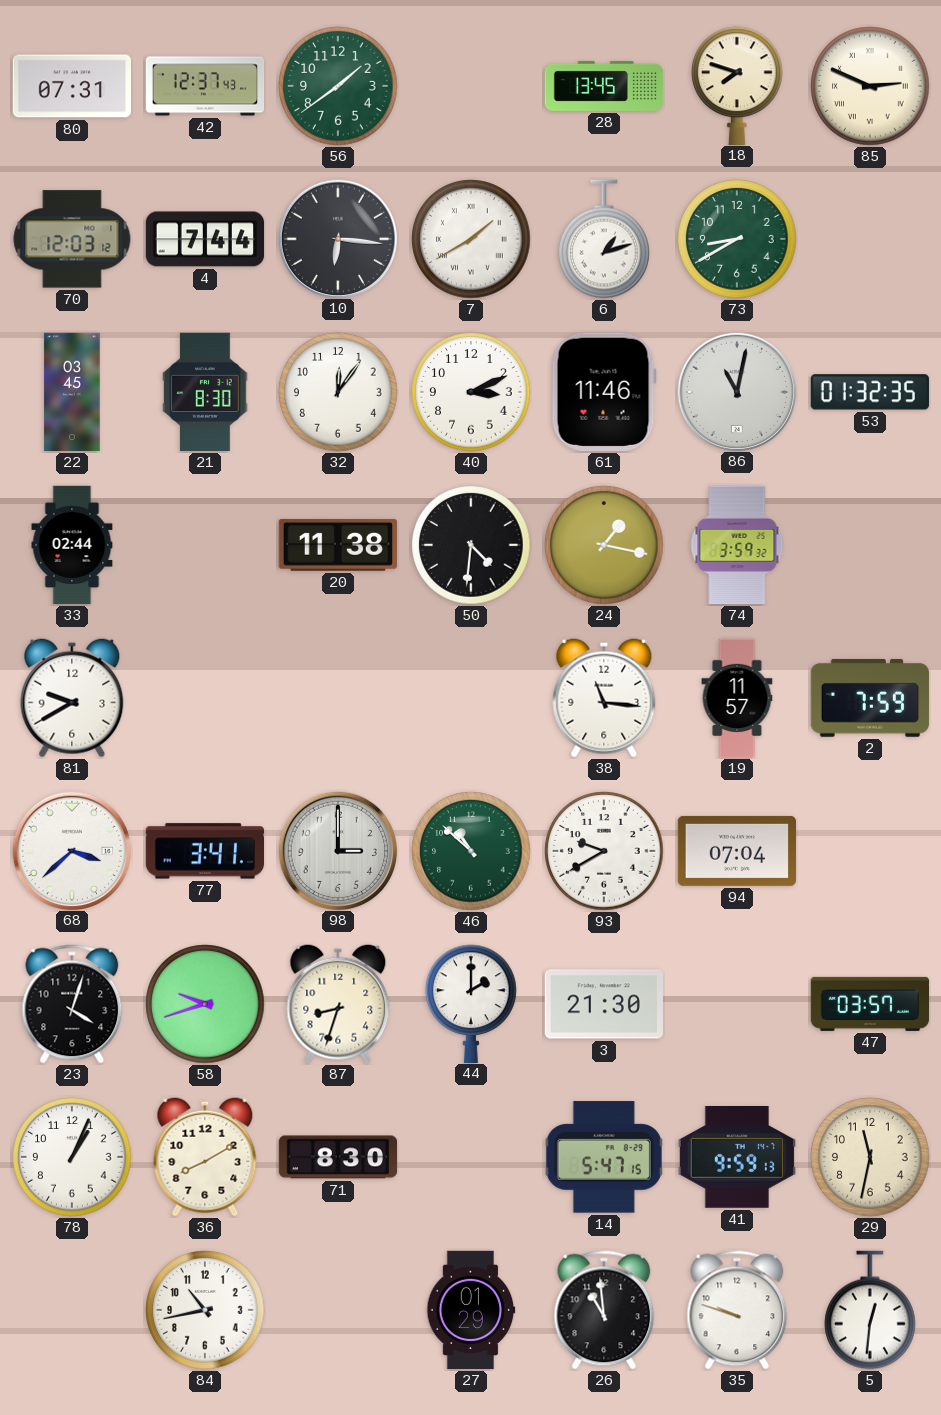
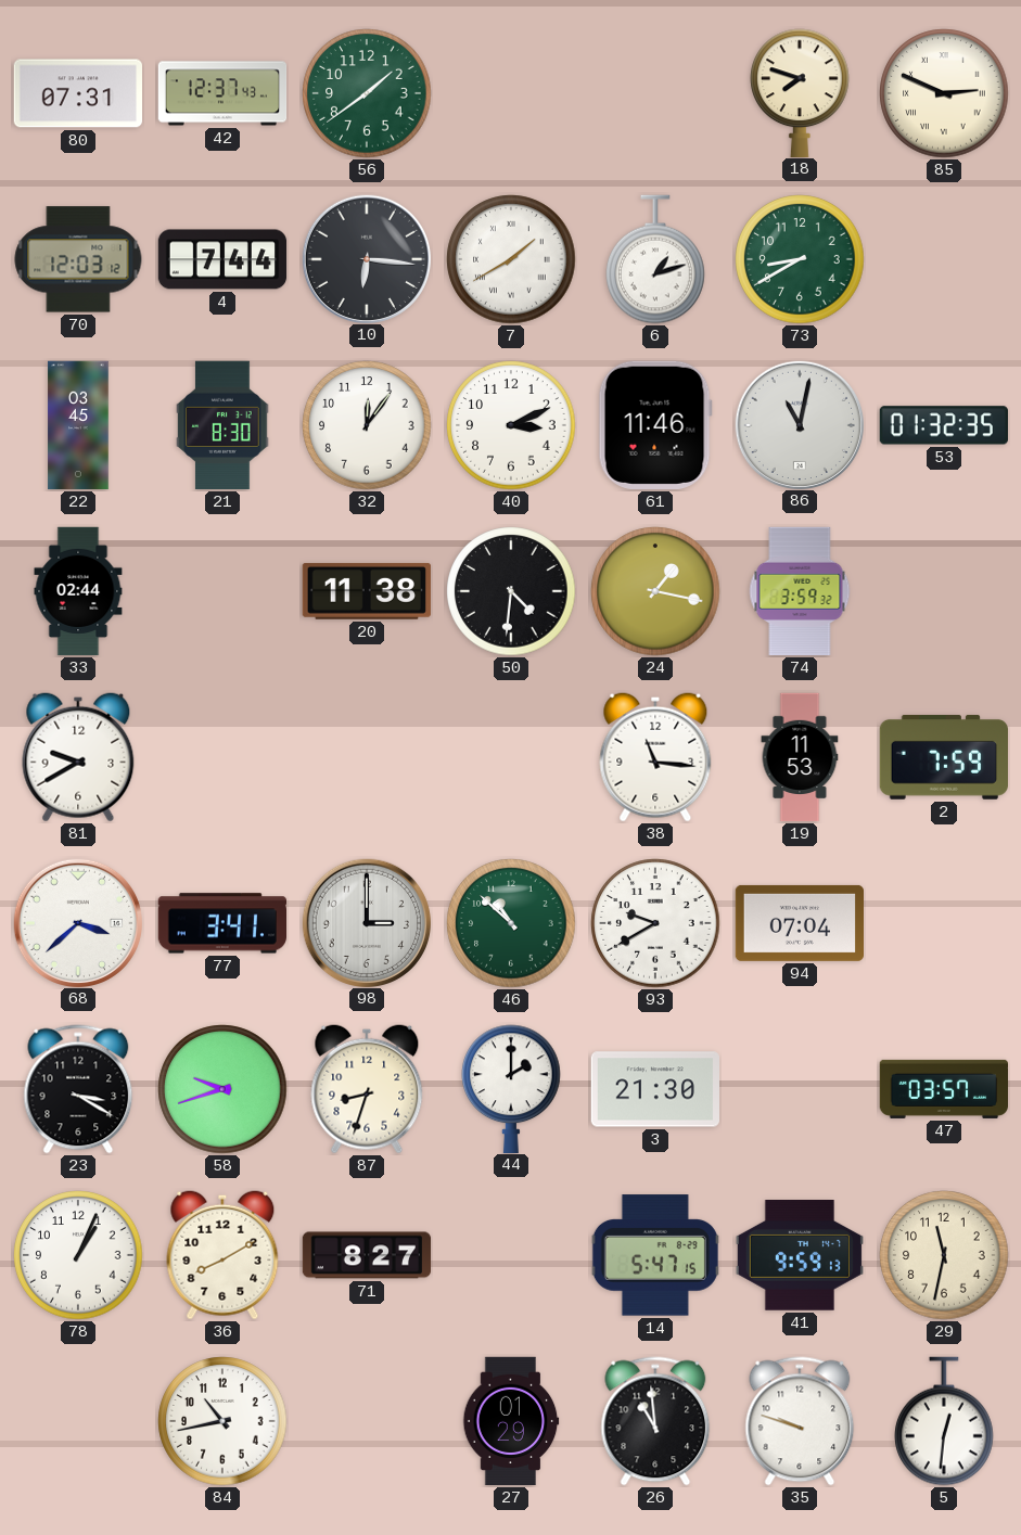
28: 13:45 -> none (604, 86)
19: 11:57 -> 11:53 (800, 757)
23: 4:03 -> 3:20 (78, 1089)
71: 8:30 -> 8:27 (367, 1255)
